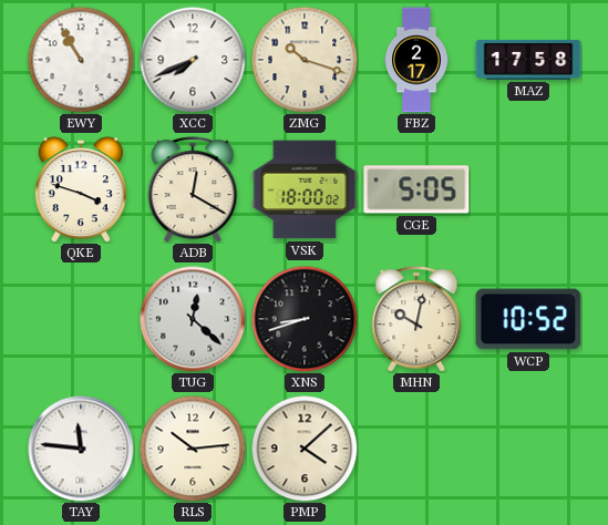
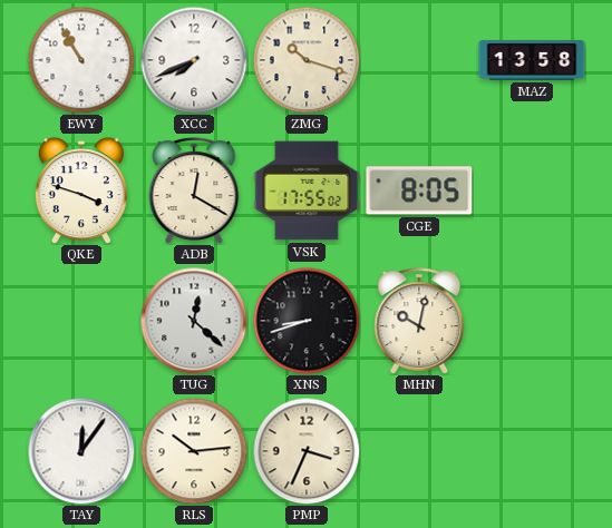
FBZ: 2:17 -> none (416, 60)
MAZ: 17:58 -> 13:58 (532, 60)
VSK: 18:00 -> 17:55 (307, 190)
CGE: 5:05 -> 8:05 (419, 190)
WCP: 10:52 -> none (528, 319)
TAY: 11:46 -> 12:06 (81, 451)
PMP: 4:08 -> 3:34 (307, 451)
